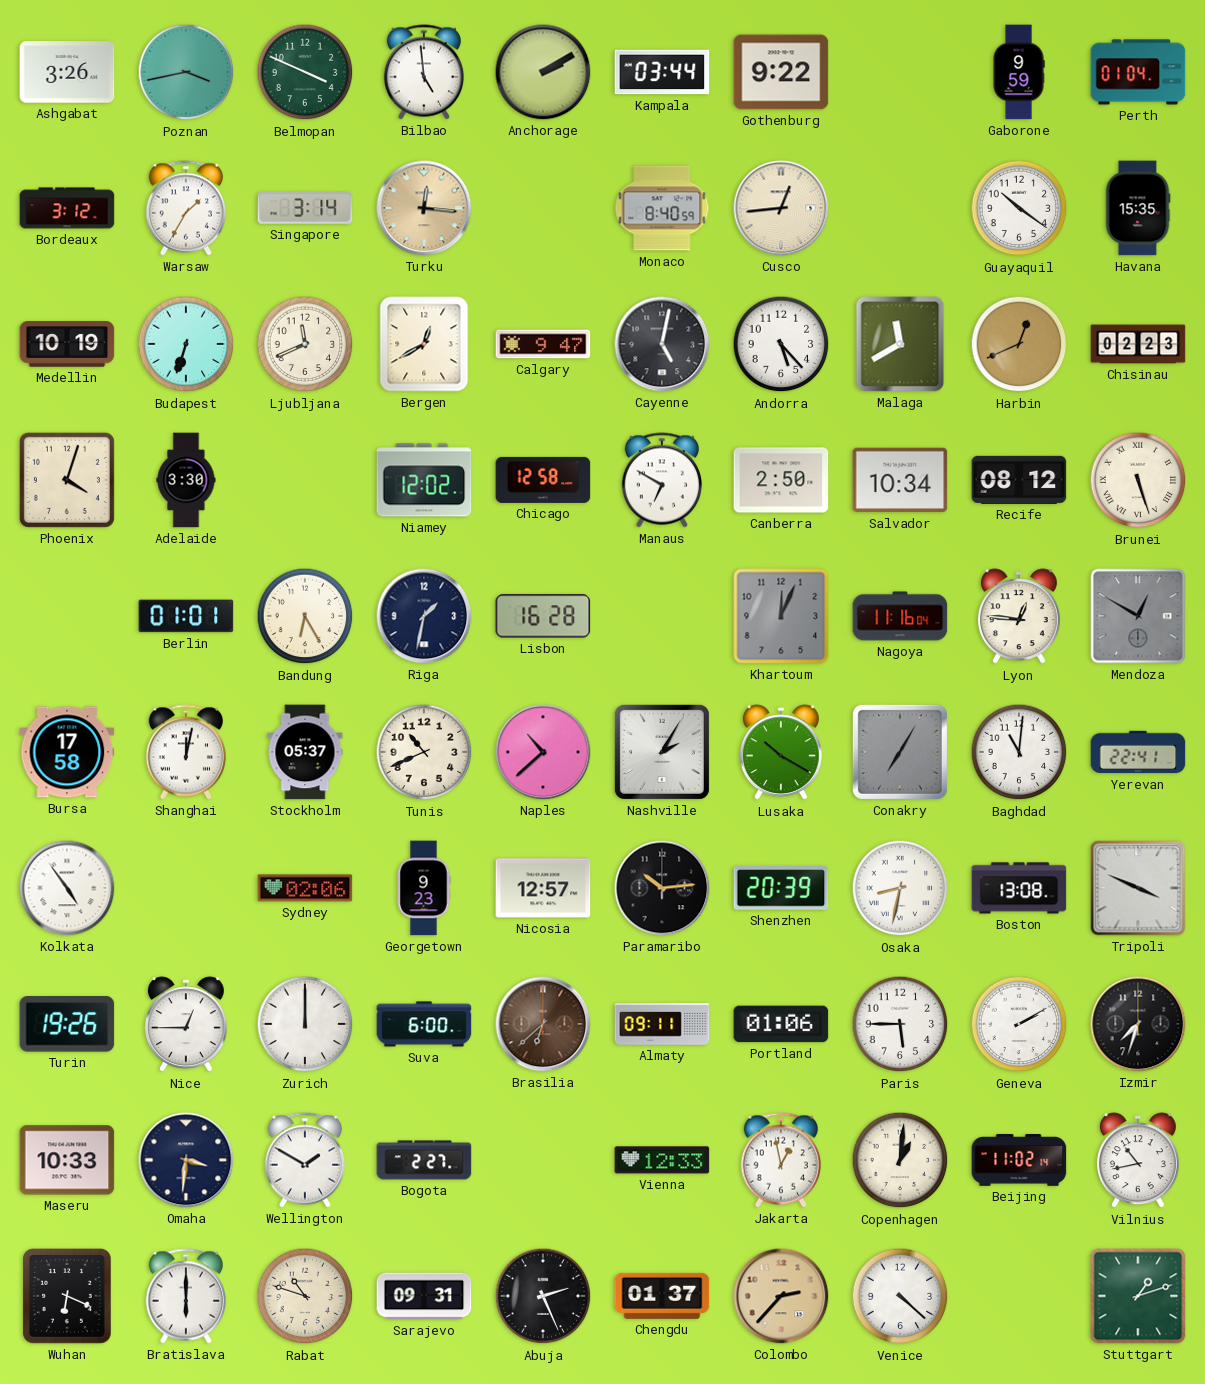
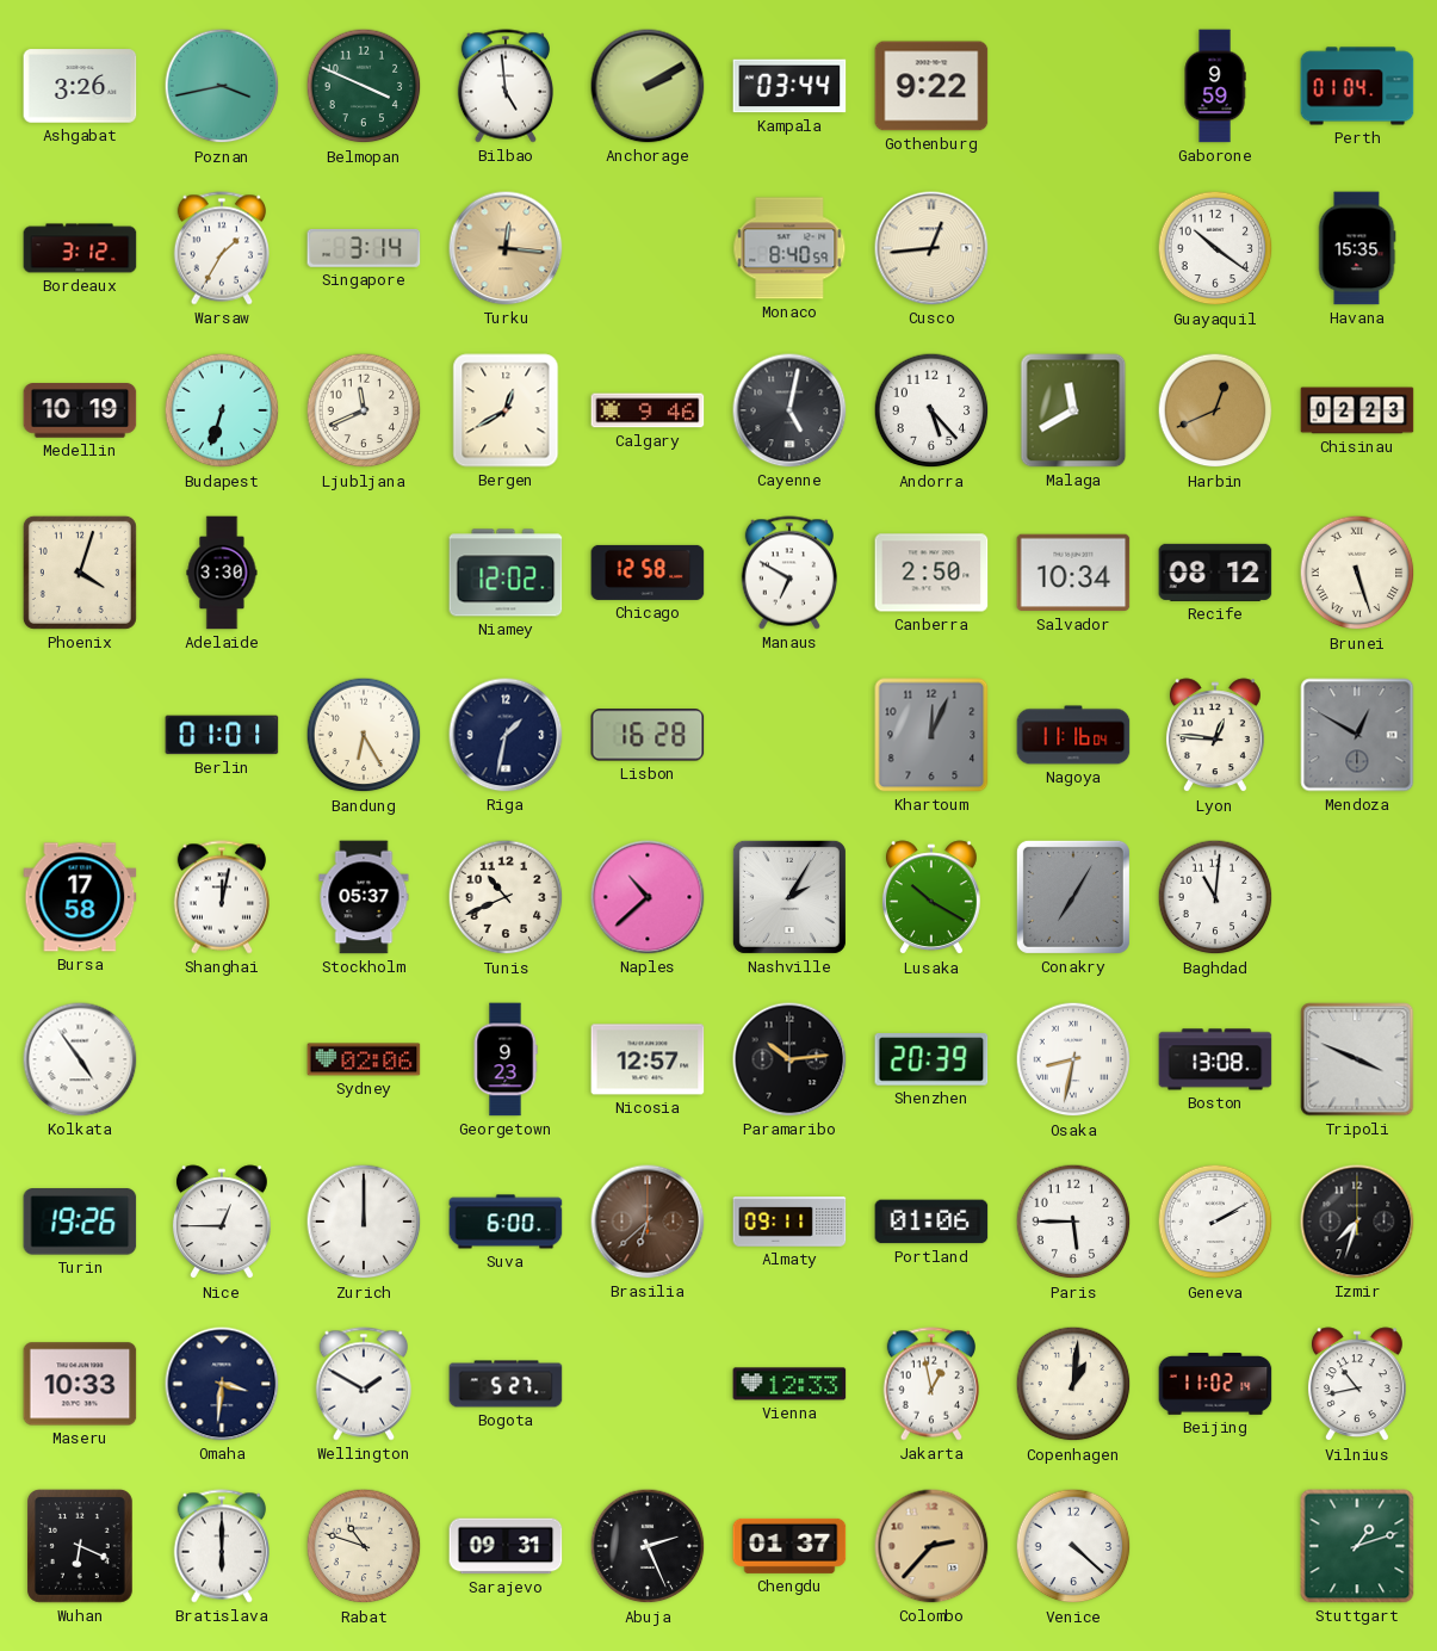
Calgary: 9:47 -> 9:46 (648, 410)
Yerevan: 22:41 -> none (1138, 752)
Bogota: 2:27 -> 5:27 (506, 1384)
